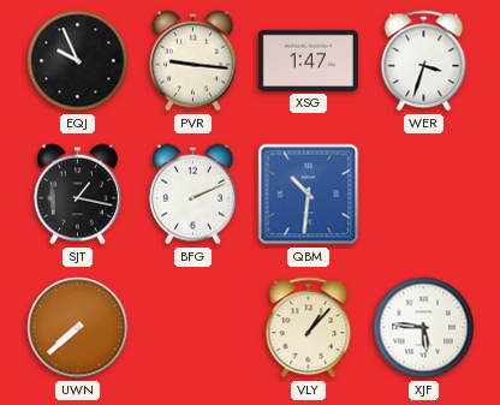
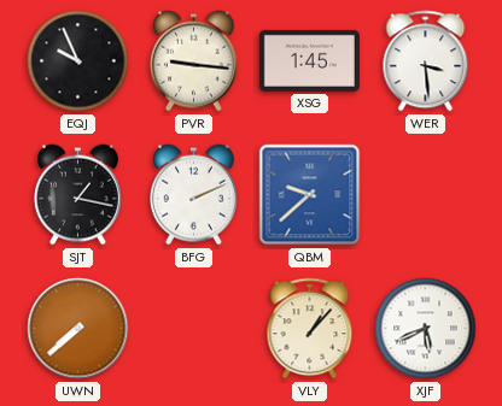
XSG: 1:47 -> 1:45 (309, 60)
WER: 3:33 -> 3:29 (426, 61)
QBM: 10:31 -> 9:38 (310, 195)
XJF: 5:46 -> 5:41 (426, 329)
